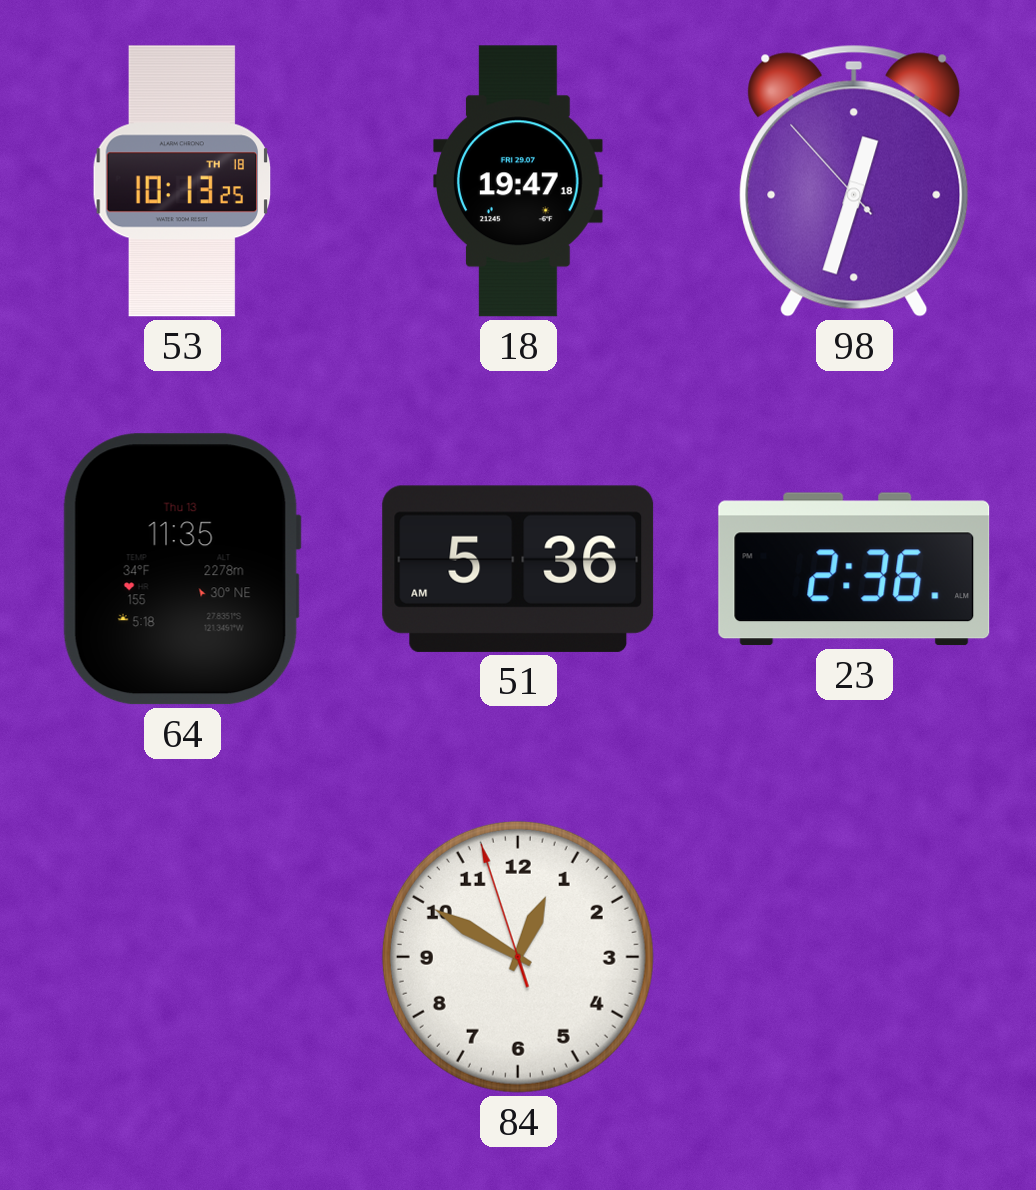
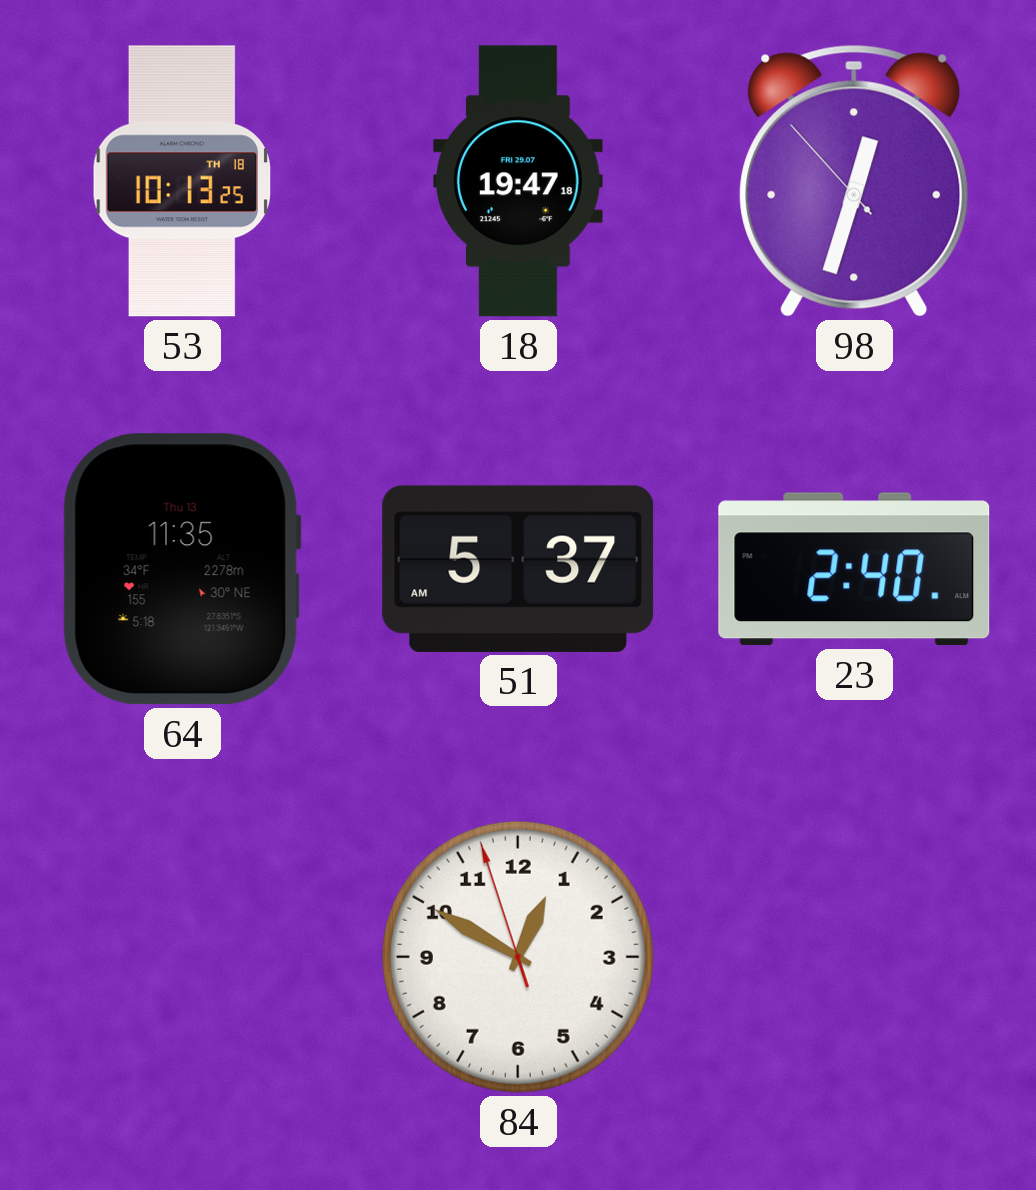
51: 5:36 -> 5:37 (518, 569)
23: 2:36 -> 2:40 (854, 569)
